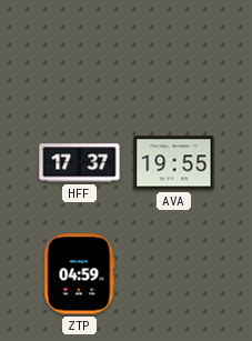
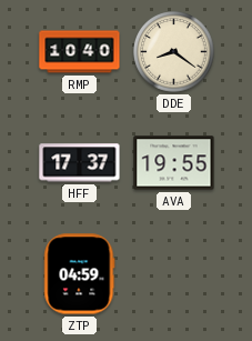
RMP: none -> 10:40 (80, 52)
DDE: none -> 8:21 (174, 52)
